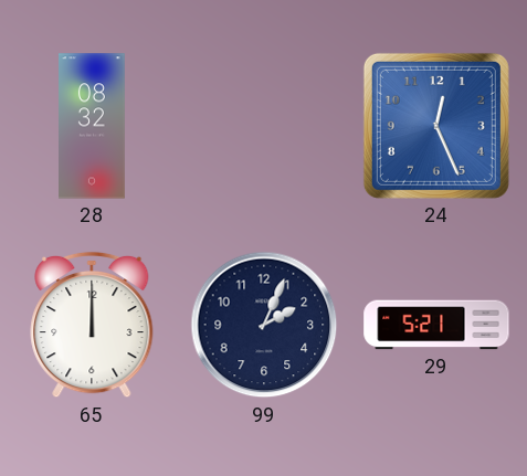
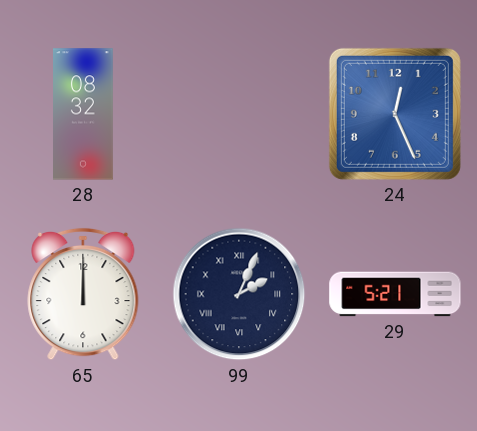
99 numerals: Arabic -> Roman (239, 294)
